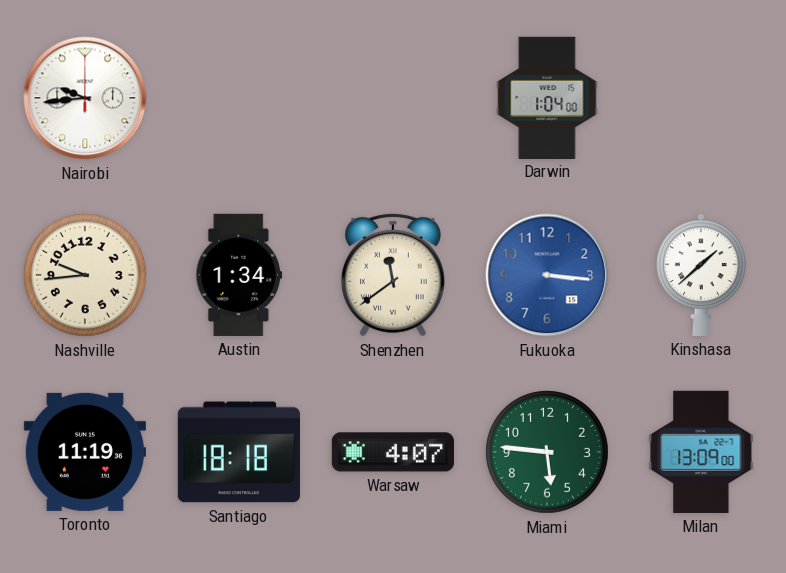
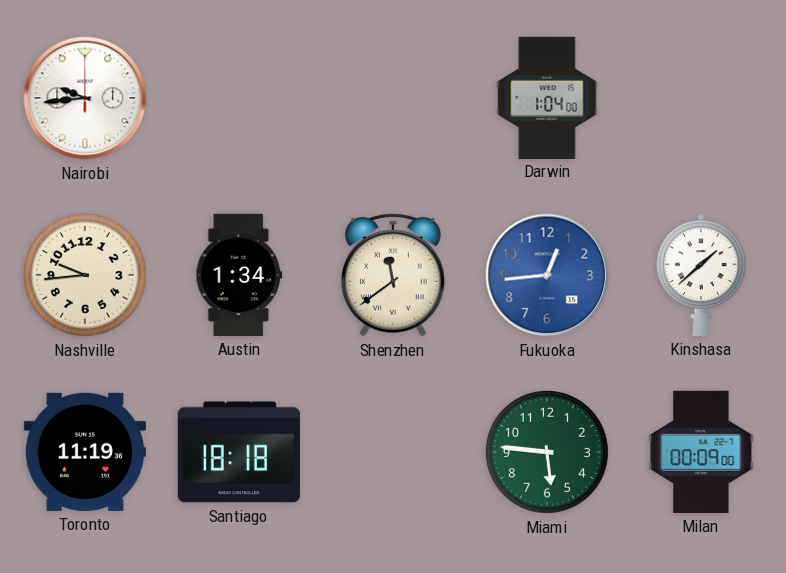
Fukuoka: 3:16 -> 12:44 (547, 275)
Warsaw: 4:07 -> none (393, 452)
Milan: 13:09 -> 00:09 (701, 452)
